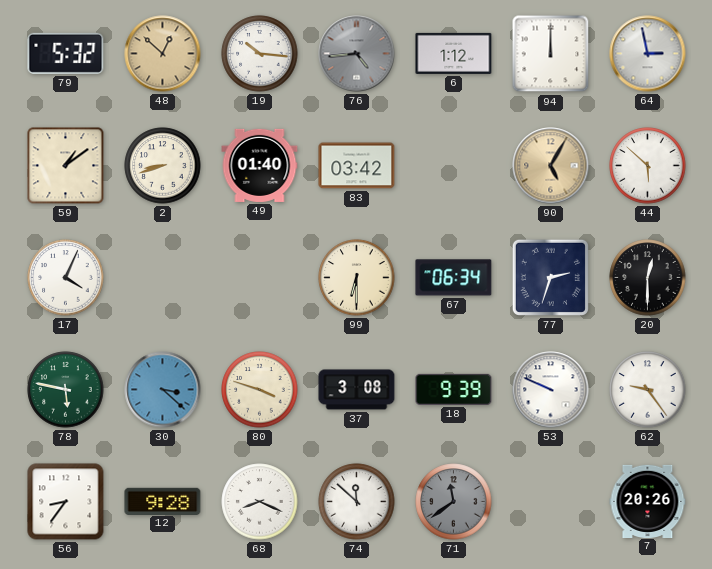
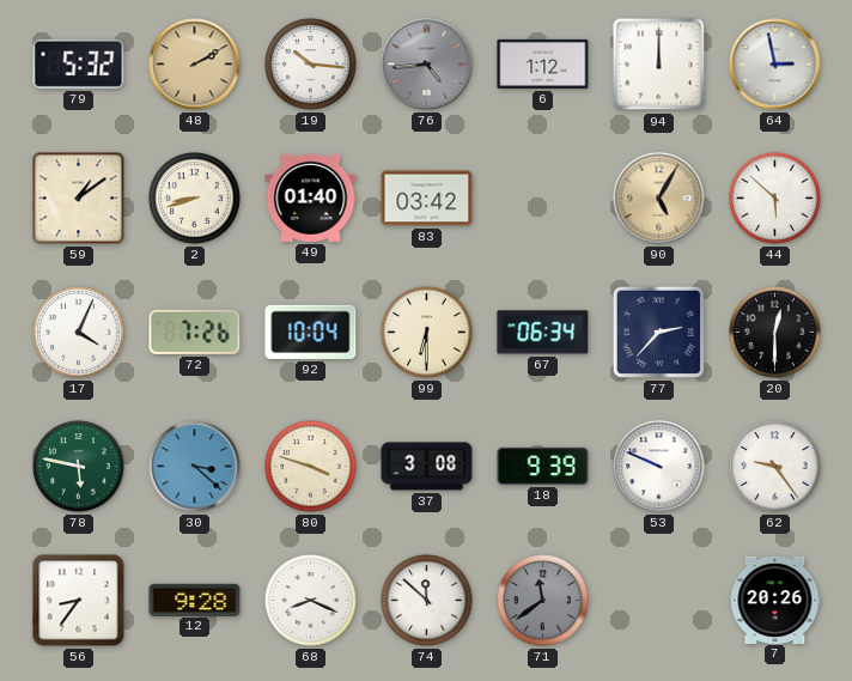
48: 12:52 -> 2:10 (195, 65)
72: none -> 7:26 (195, 332)
92: none -> 10:04 (311, 332)
77: 2:33 -> 2:37 (658, 332)
